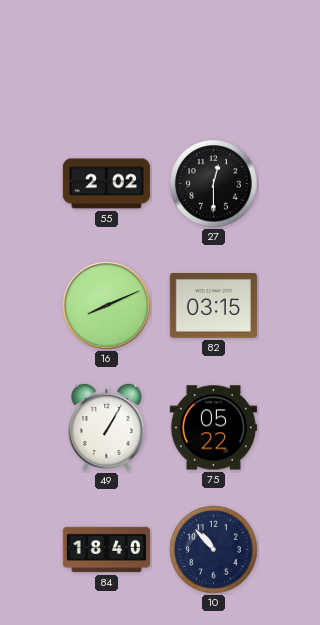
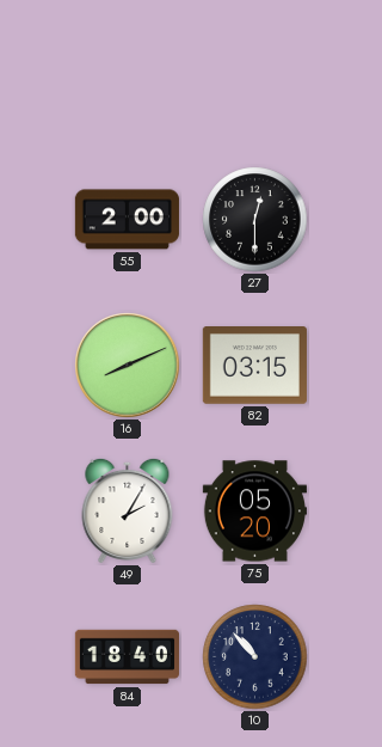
55: 2:02 -> 2:00 (127, 220)
49: 1:05 -> 2:05 (128, 510)
75: 05:22 -> 05:20 (254, 512)
